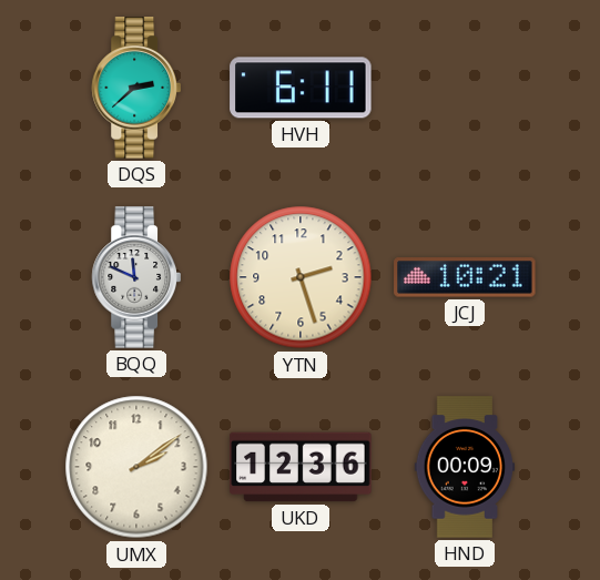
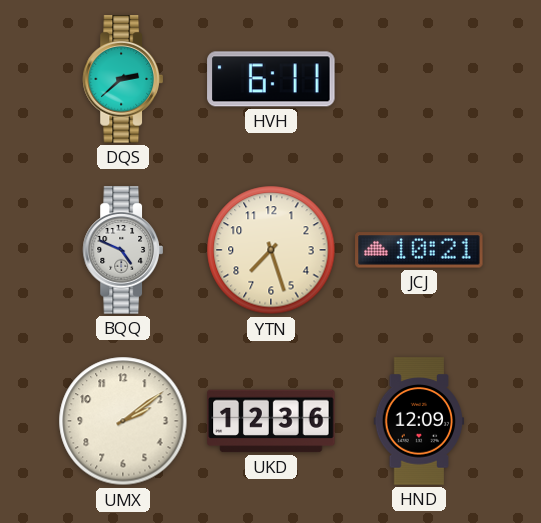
BQQ: 11:49 -> 4:49 (123, 250)
YTN: 2:27 -> 7:27 (271, 250)
HND: 00:09 -> 12:09 (419, 421)
